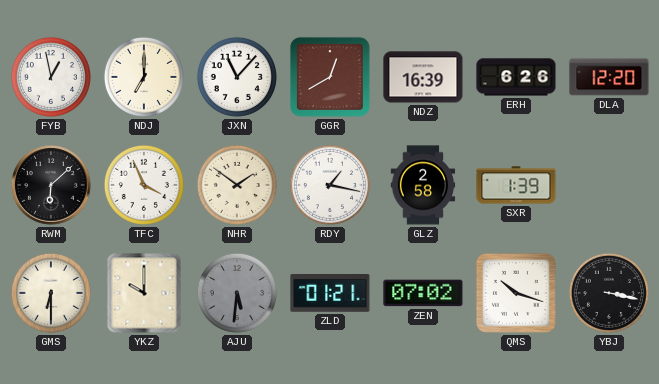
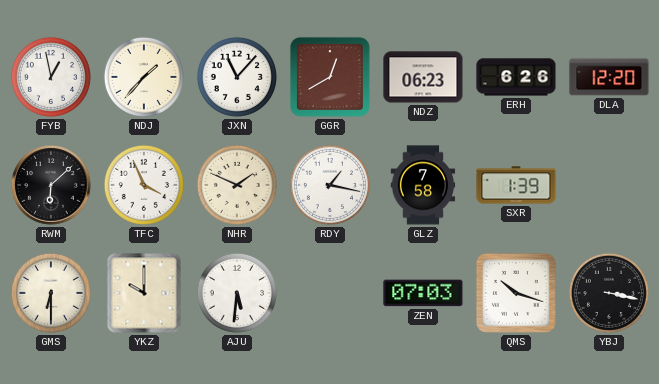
NDJ: 7:00 -> 1:37 (144, 77)
NDZ: 16:39 -> 06:23 (423, 77)
NHR: 1:51 -> 1:49 (237, 185)
GLZ: 2:58 -> 7:58 (423, 185)
AJU dial: grey -> white (237, 293)
ZLD: 01:21 -> none (330, 294)
ZEN: 07:02 -> 07:03 (423, 293)
